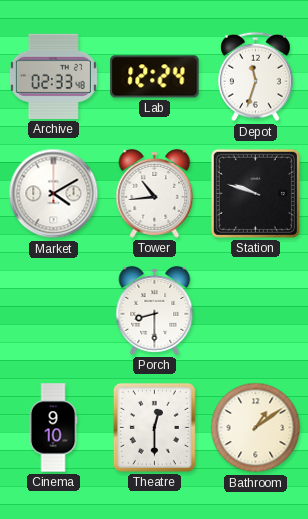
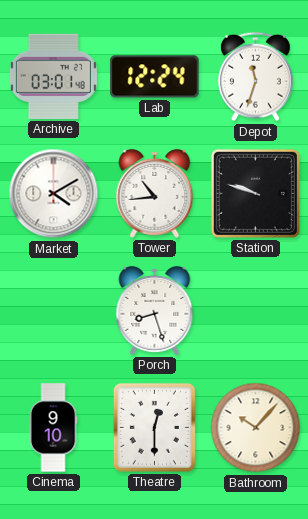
Archive: 02:33 -> 03:01 (53, 76)
Porch: 8:30 -> 8:27 (155, 310)
Bathroom: 1:09 -> 10:07 (256, 428)
